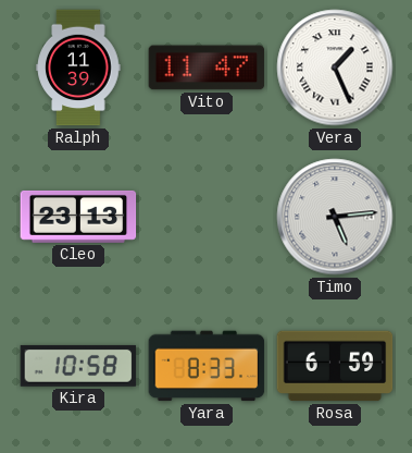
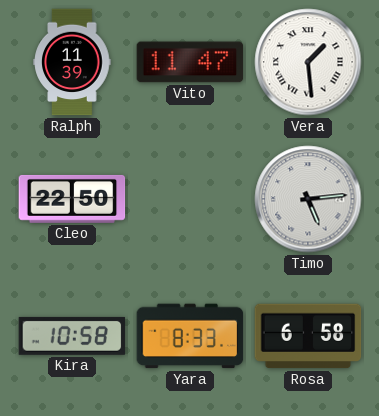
Vera: 1:26 -> 1:29 (308, 62)
Cleo: 23:13 -> 22:50 (72, 199)
Rosa: 6:59 -> 6:58 (308, 336)
